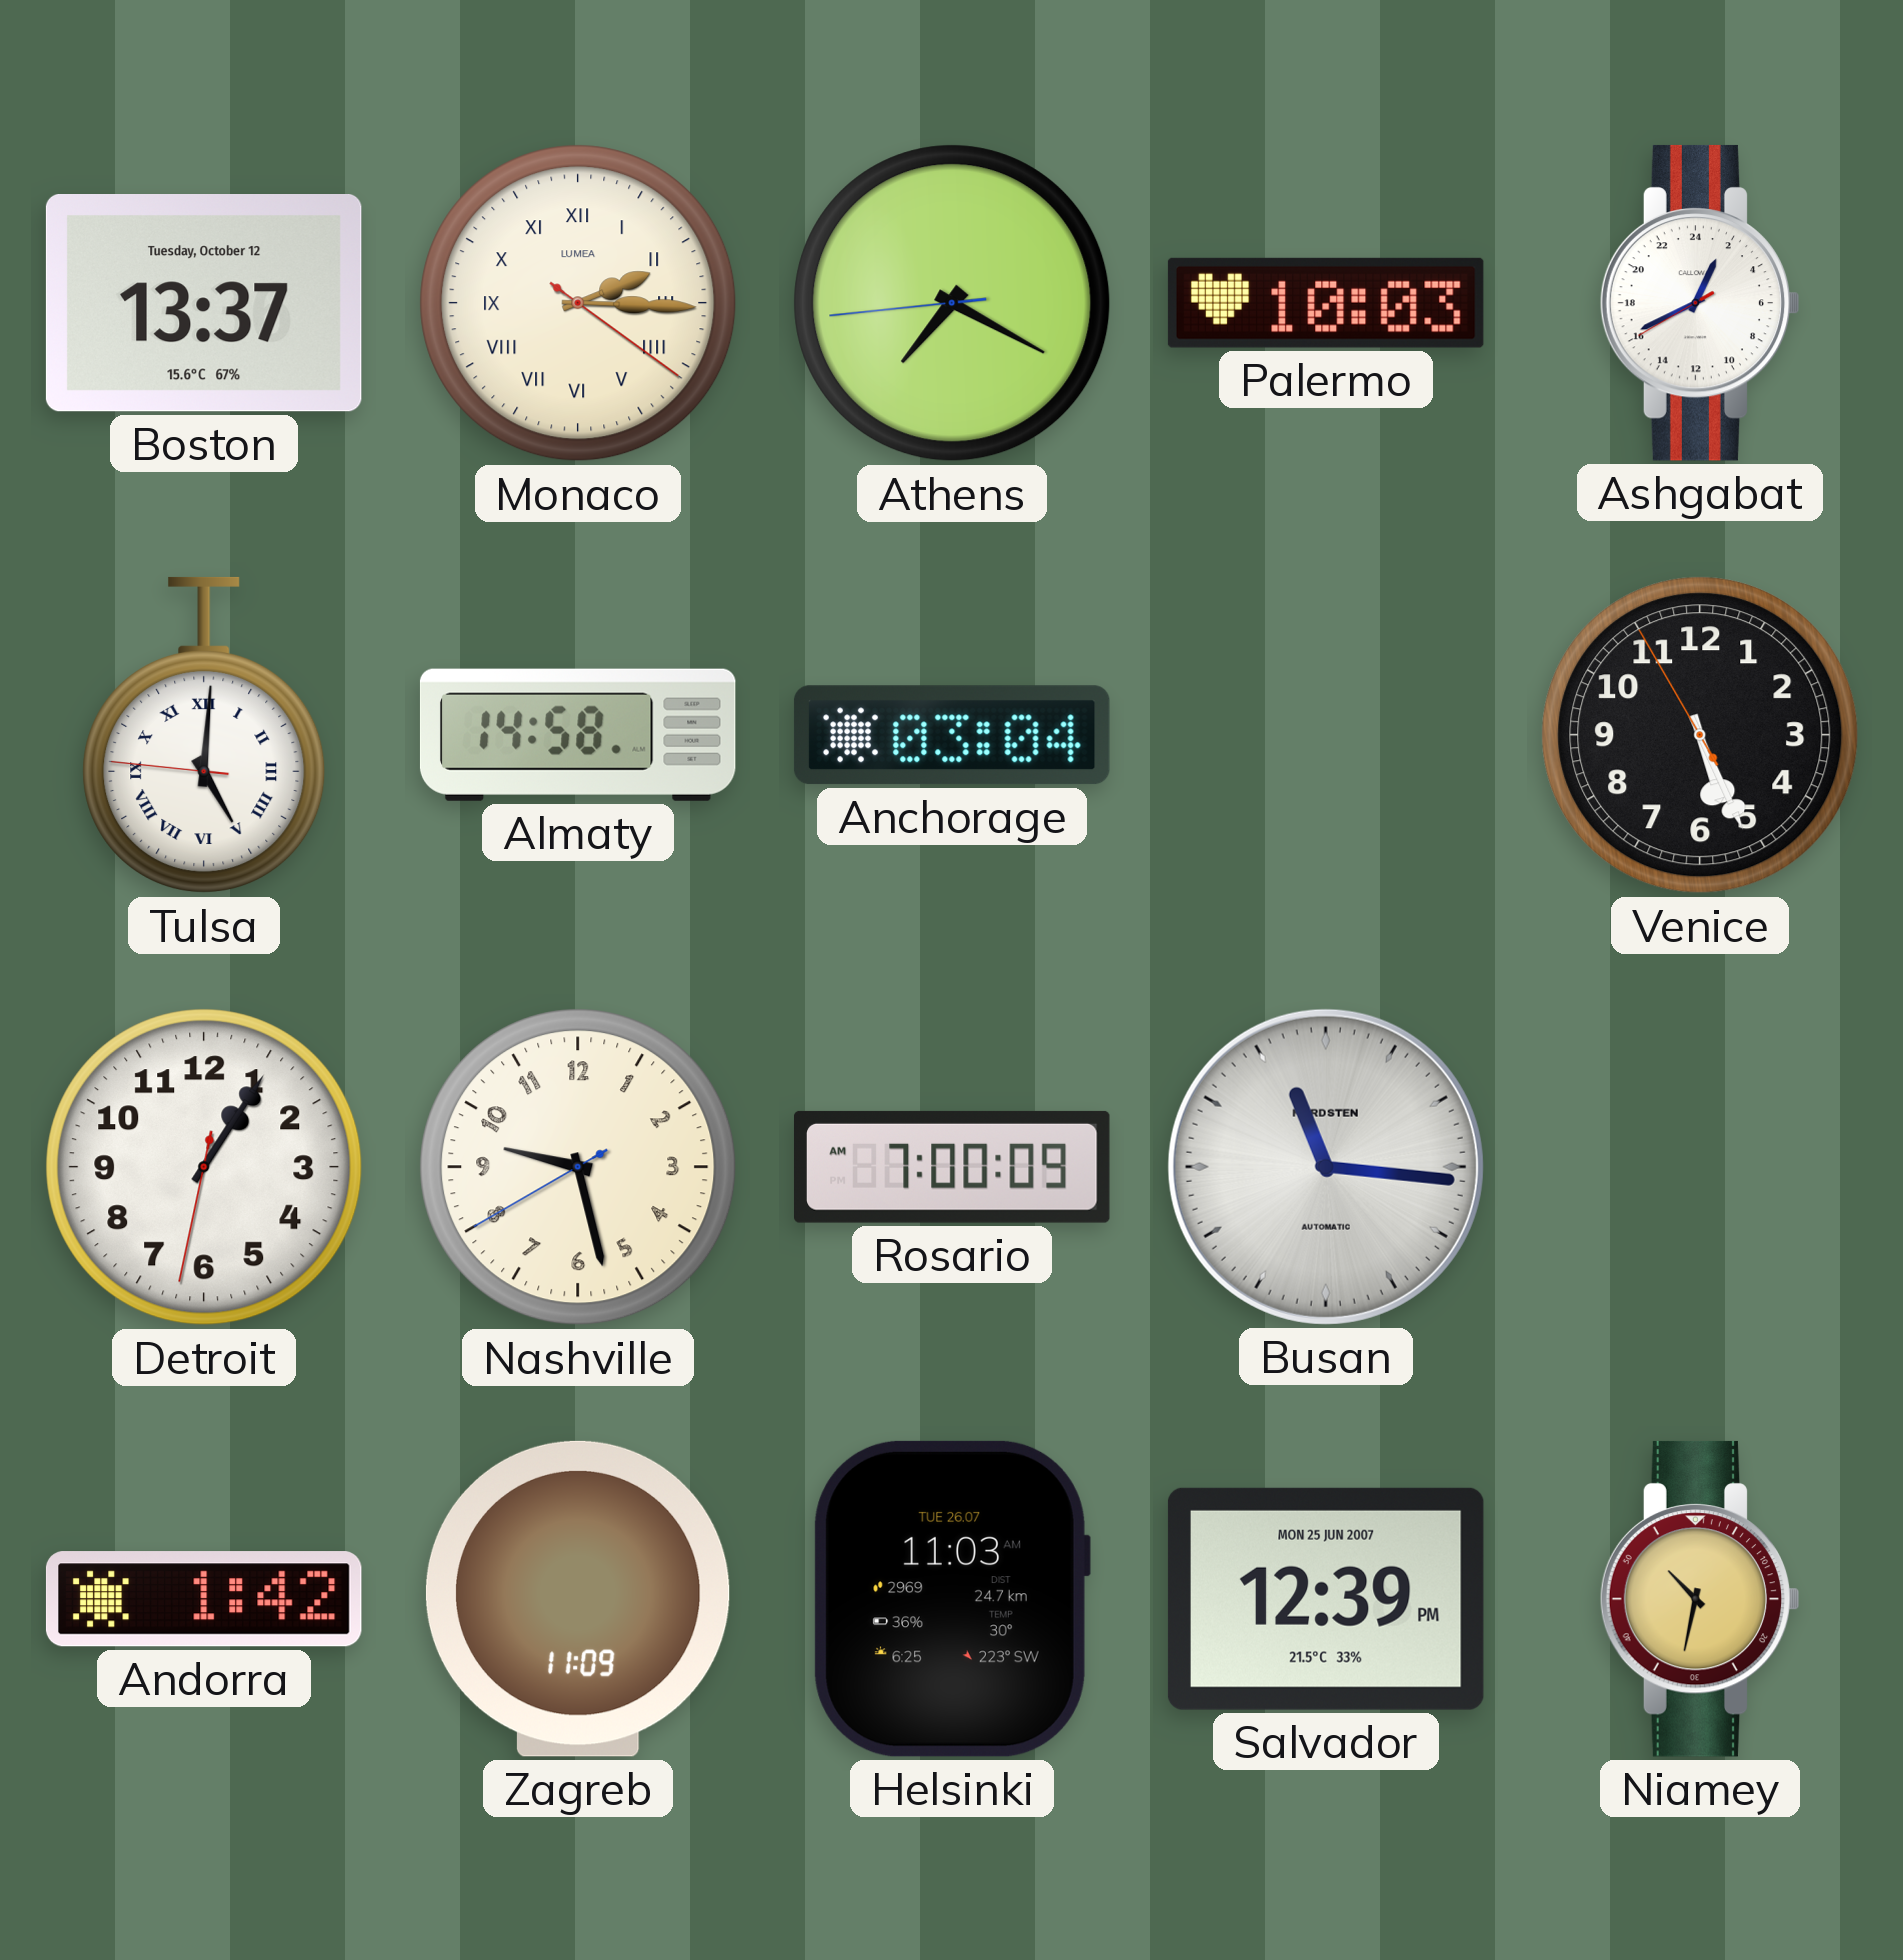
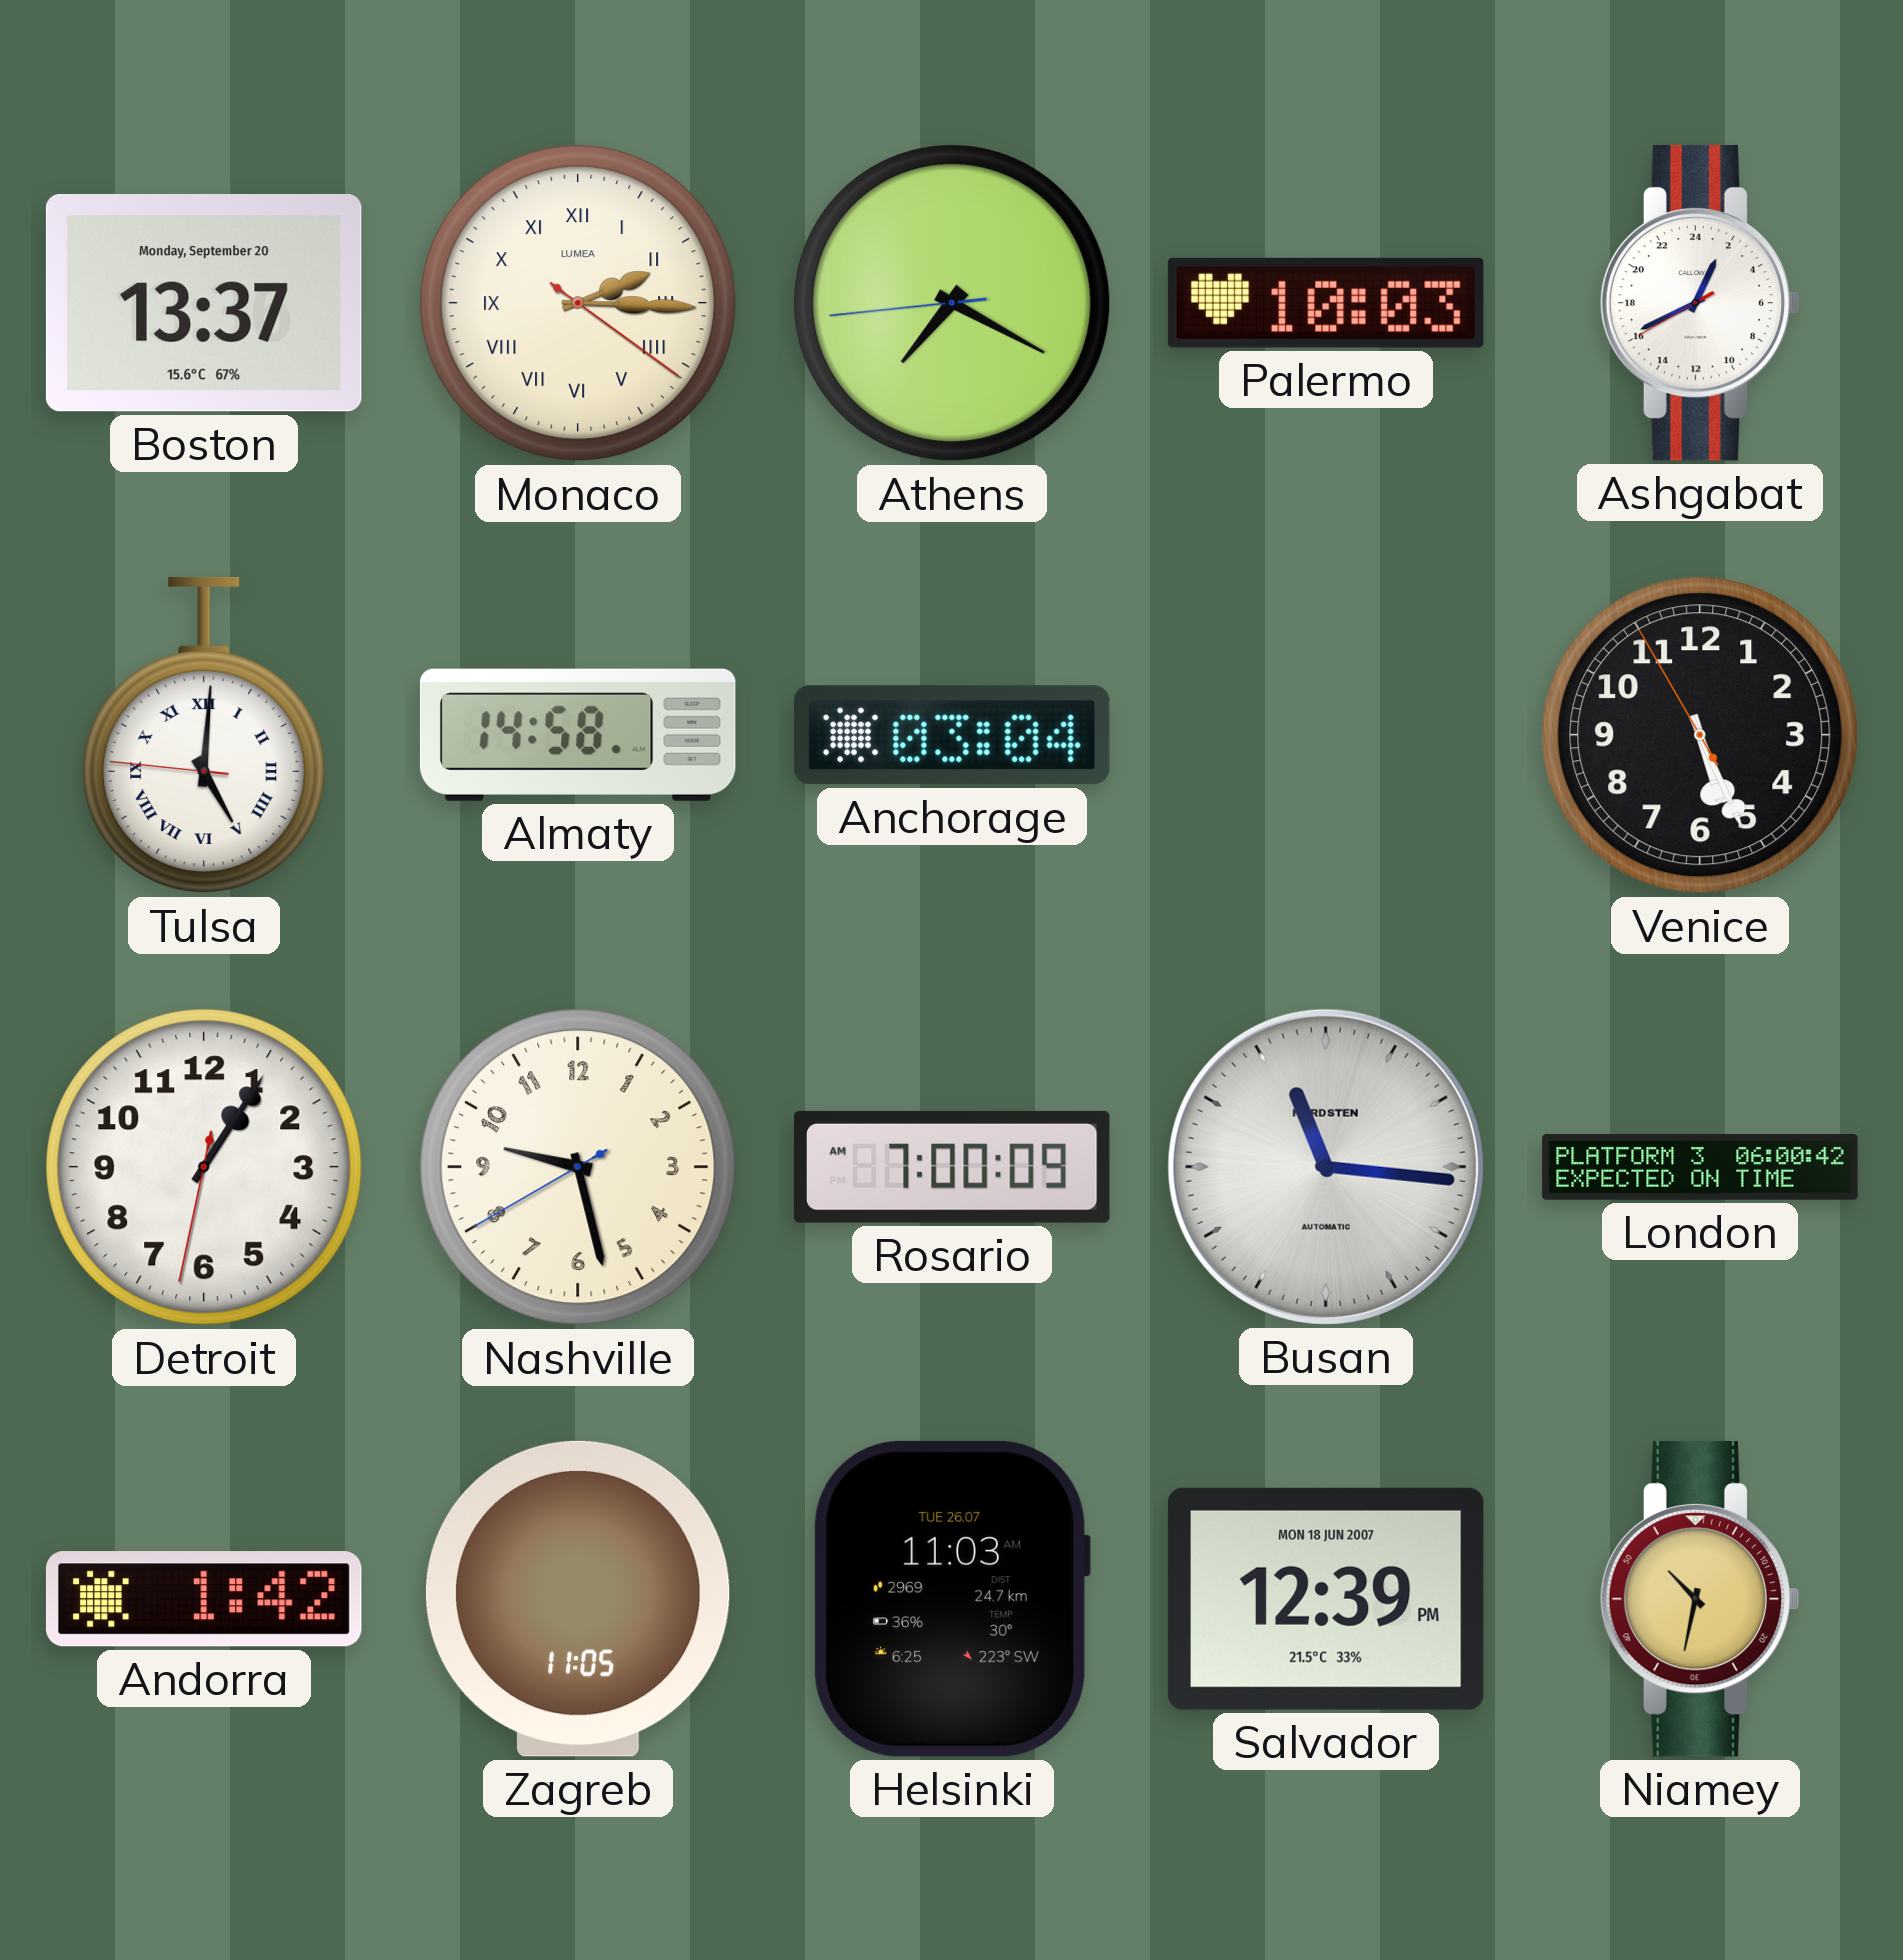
Boston date: Tuesday, October 12 -> Monday, September 20 (204, 304)
London: none -> 06:00 (1700, 1167)
Zagreb: 11:09 -> 11:05 (578, 1599)
Salvador date: MON 25 JUN 2007 -> MON 18 JUN 2007 (1326, 1599)
